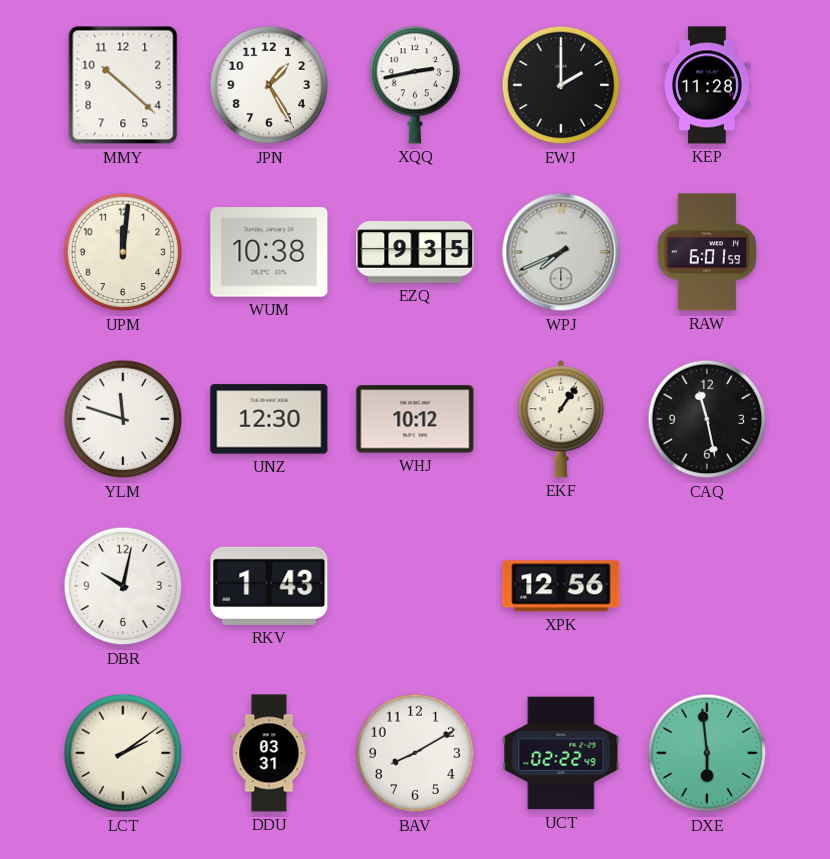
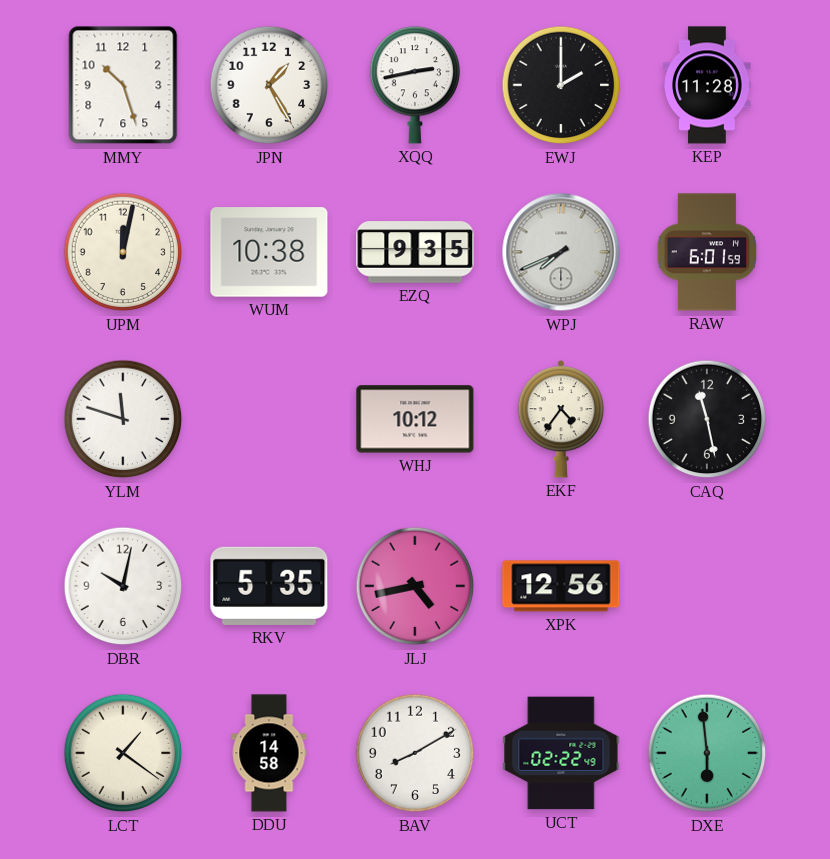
MMY: 10:22 -> 10:27 (123, 85)
UPM: 12:01 -> 12:02 (123, 252)
UNZ: 12:30 -> none (269, 419)
EKF: 1:06 -> 4:36 (561, 419)
RKV: 1:43 -> 5:35 (269, 586)
JLJ: none -> 4:43 (415, 586)
LCT: 2:09 -> 1:21 (123, 753)
DDU: 03:31 -> 14:58 (269, 753)
